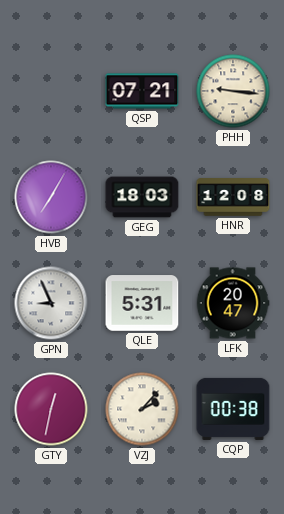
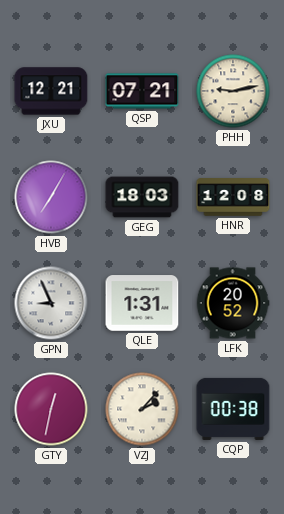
JXU: none -> 12:21 (51, 91)
PHH: 9:16 -> 9:13 (233, 91)
QLE: 5:31 -> 1:31 (142, 303)
LFK: 20:47 -> 20:52 (233, 303)
